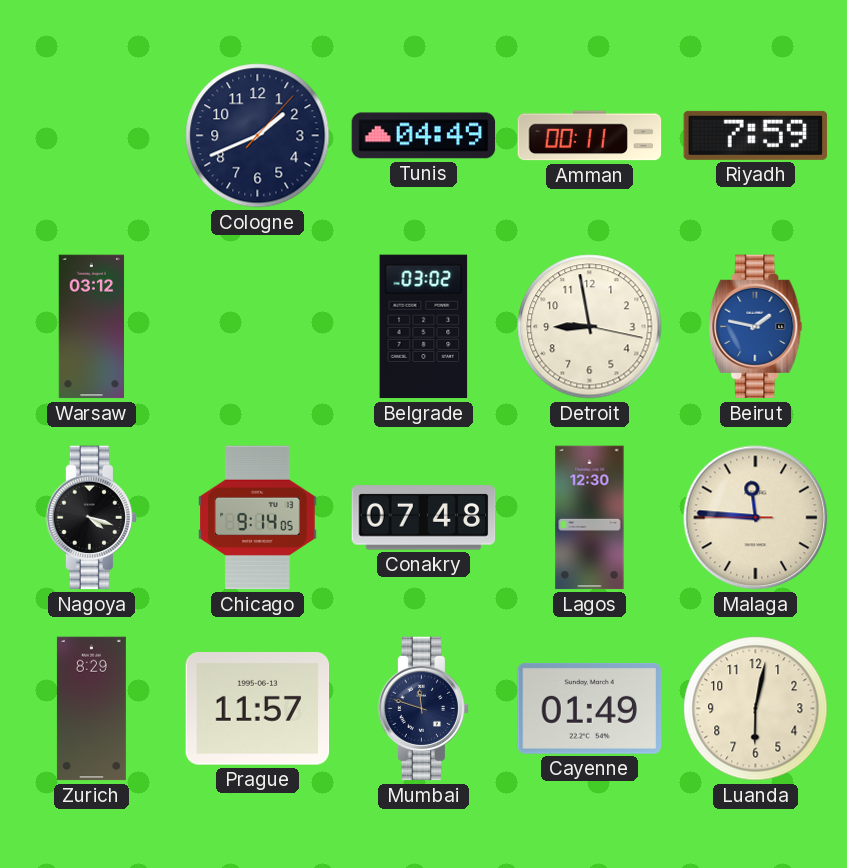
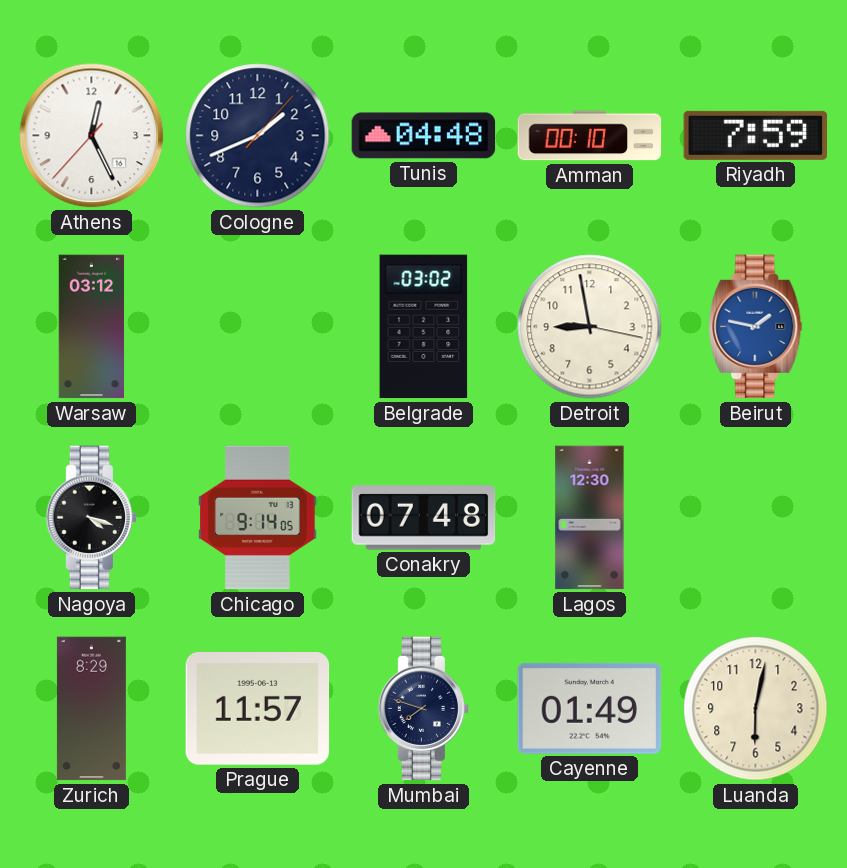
Athens: none -> 12:25 (92, 136)
Tunis: 04:49 -> 04:48 (424, 136)
Amman: 00:11 -> 00:10 (590, 136)
Malaga: 11:45 -> none (756, 518)
Mumbai: 11:48 -> 7:48 (424, 709)
